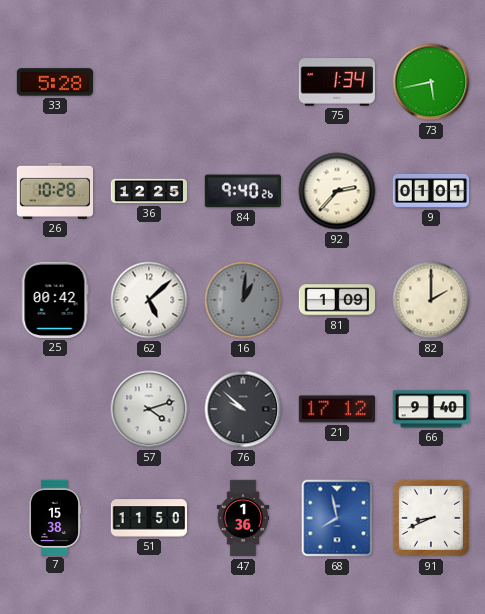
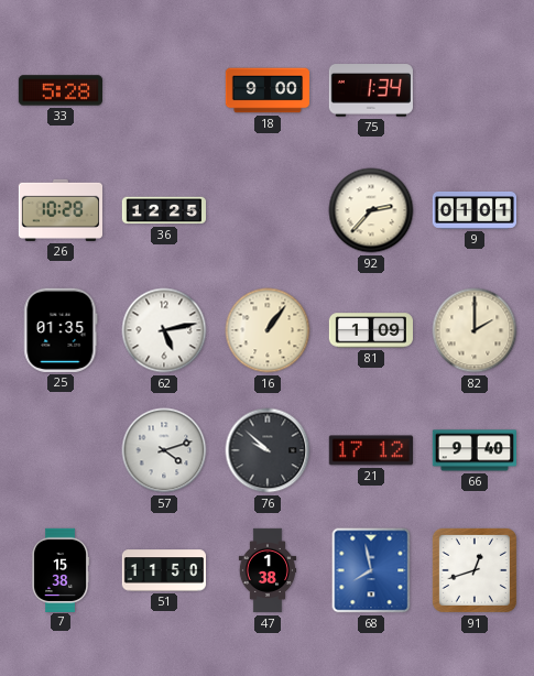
18: none -> 9:00 (268, 90)
73: 5:43 -> none (431, 82)
84: 9:40 -> none (243, 191)
25: 00:42 -> 01:35 (61, 330)
62: 5:08 -> 5:13 (164, 330)
16: 1:01 -> 1:06 (268, 330)
16 dial: grey -> cream (268, 330)
47: 1:36 -> 1:38 (268, 570)
91: 8:41 -> 12:42 (475, 570)
